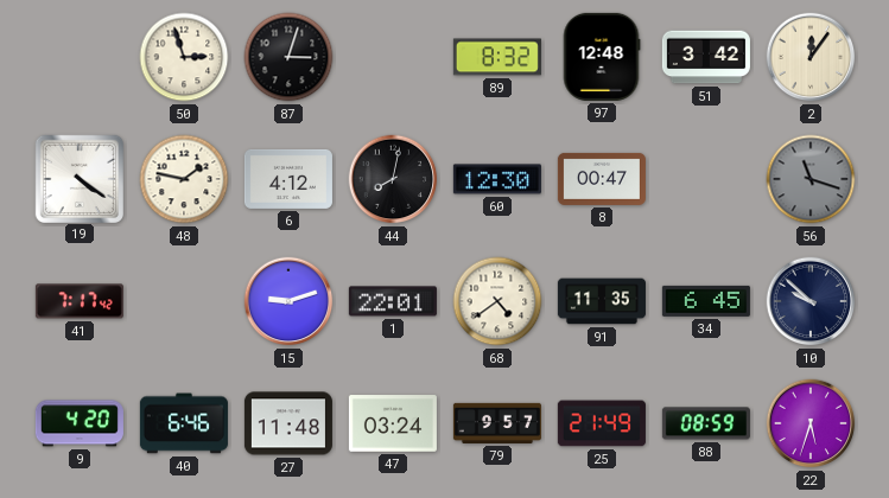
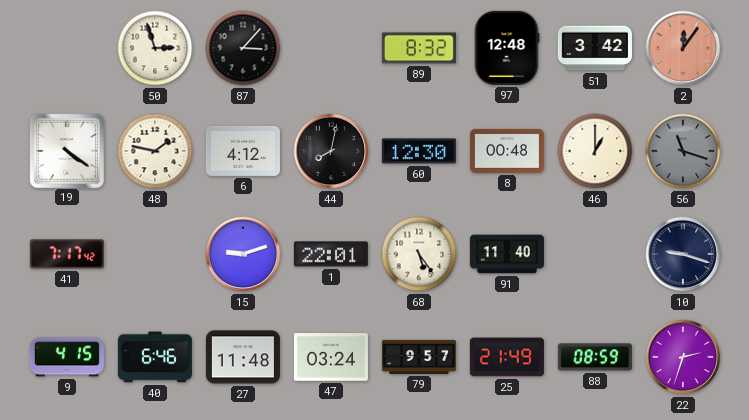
87: 3:03 -> 3:07 (243, 48)
2 dial: cream -> salmon (683, 48)
8: 00:47 -> 00:48 (507, 151)
46: none -> 1:00 (595, 151)
68: 4:39 -> 5:24 (419, 254)
91: 11:35 -> 11:40 (507, 254)
34: 6:45 -> none (706, 301)
10: 9:52 -> 9:18 (683, 254)
9: 4:20 -> 4:15 (67, 357)
22: 5:33 -> 2:33 (683, 357)
